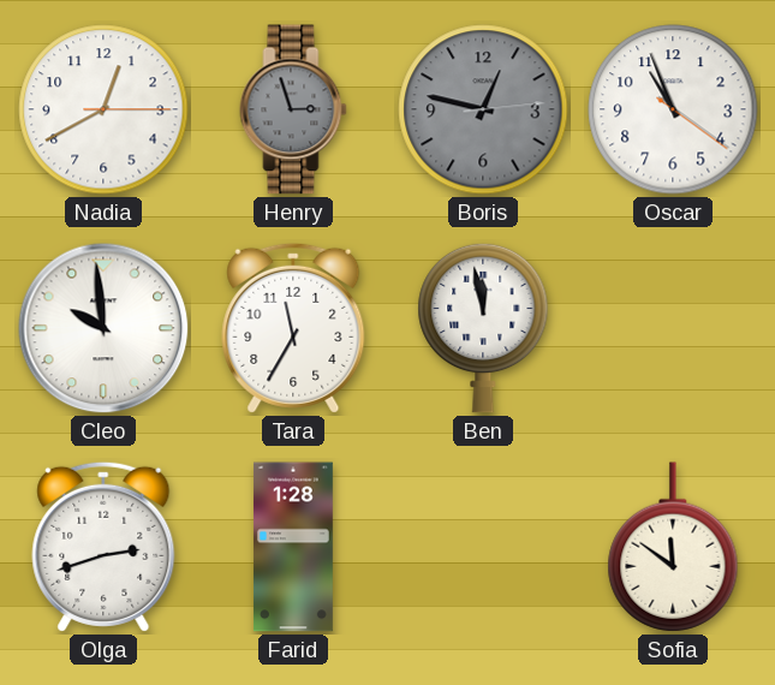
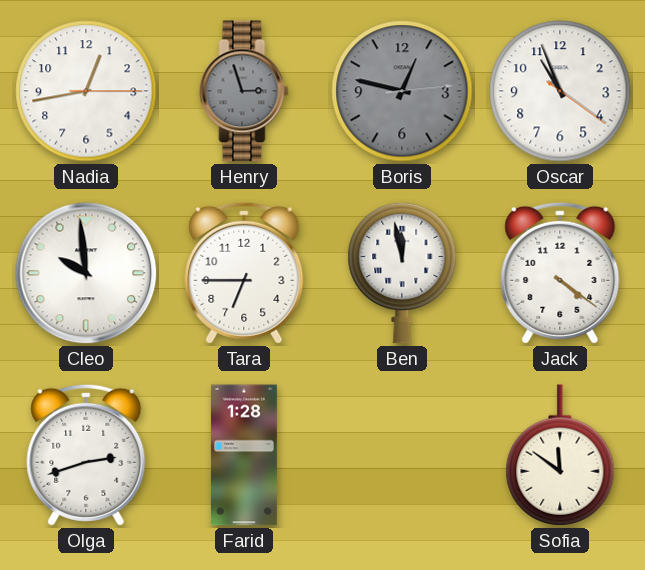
Nadia: 12:40 -> 12:43 (86, 91)
Tara: 11:35 -> 6:45 (244, 273)
Jack: none -> 4:21 (560, 273)
